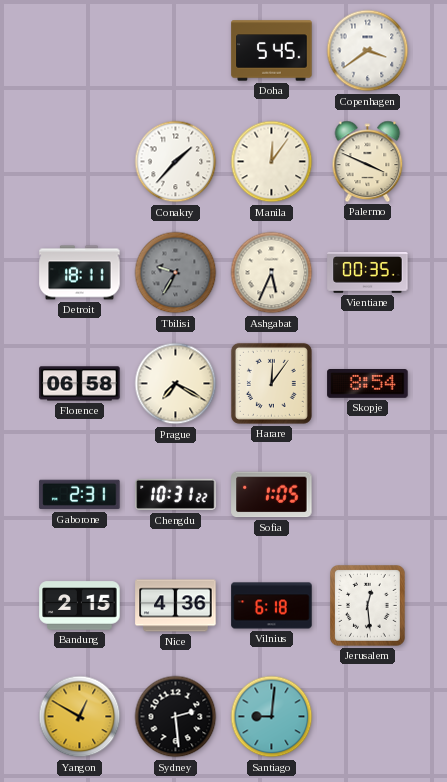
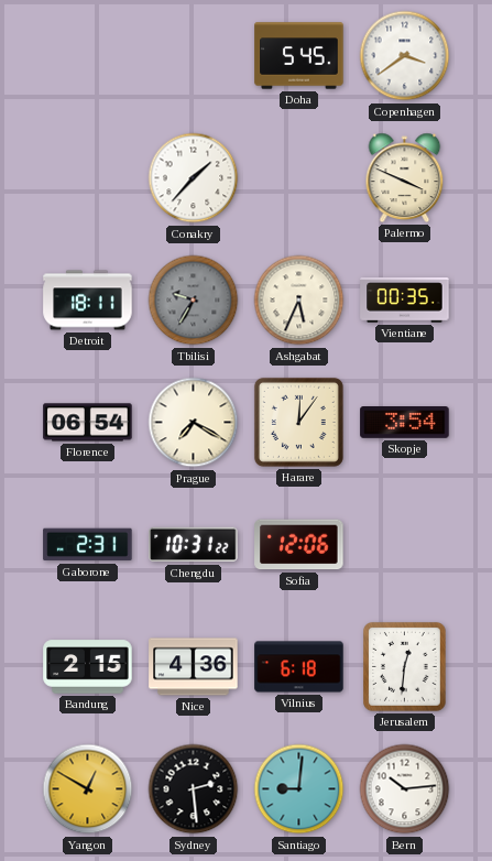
Manila: 12:06 -> none (272, 162)
Florence: 06:58 -> 06:54 (88, 423)
Skopje: 8:54 -> 3:54 (405, 423)
Sofia: 1:05 -> 12:06 (299, 545)
Jerusalem: 12:29 -> 12:31 (405, 667)
Bern: none -> 10:14 (405, 789)
